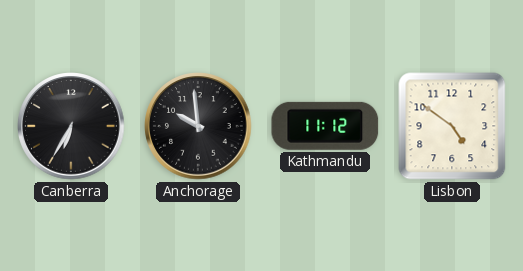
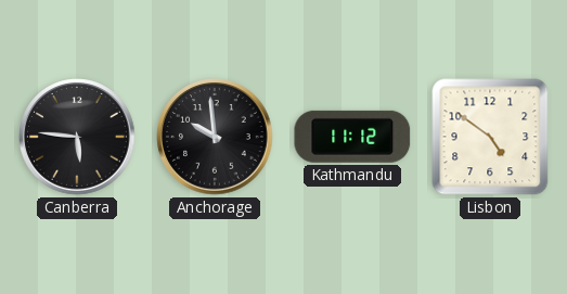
Canberra: 6:35 -> 5:46 (77, 137)
